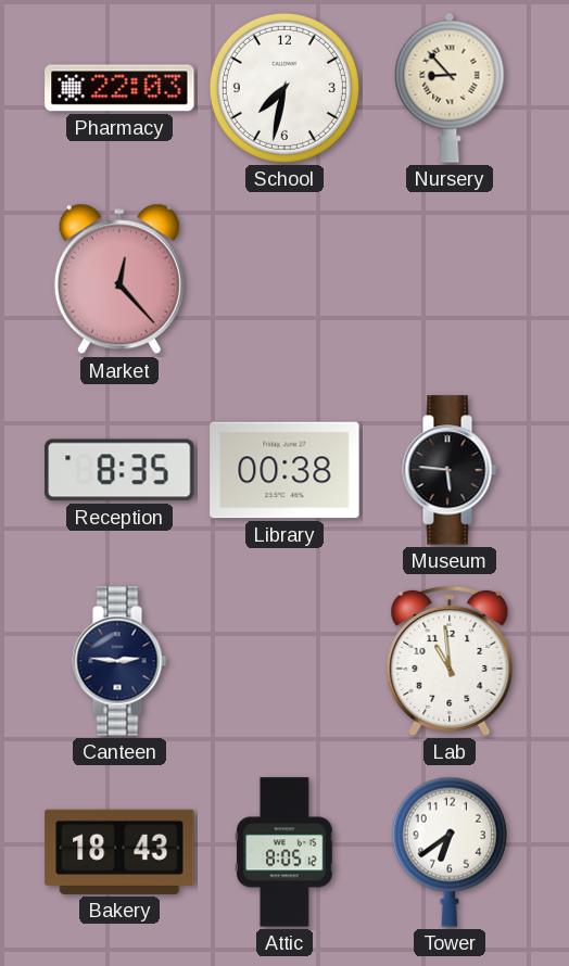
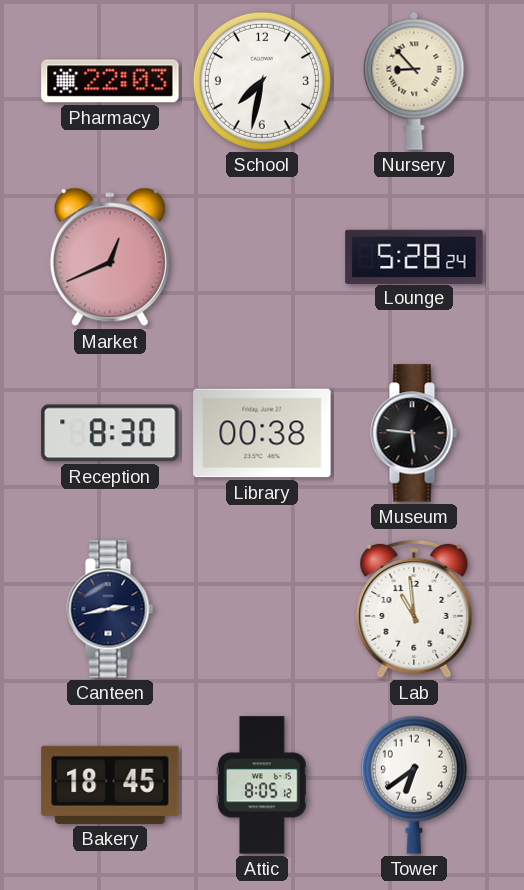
Market: 12:23 -> 12:41 (110, 257)
Lounge: none -> 5:28 (414, 256)
Reception: 8:35 -> 8:30 (110, 433)
Canteen: 2:46 -> 2:43 (110, 609)
Bakery: 18:43 -> 18:45 (110, 785)
